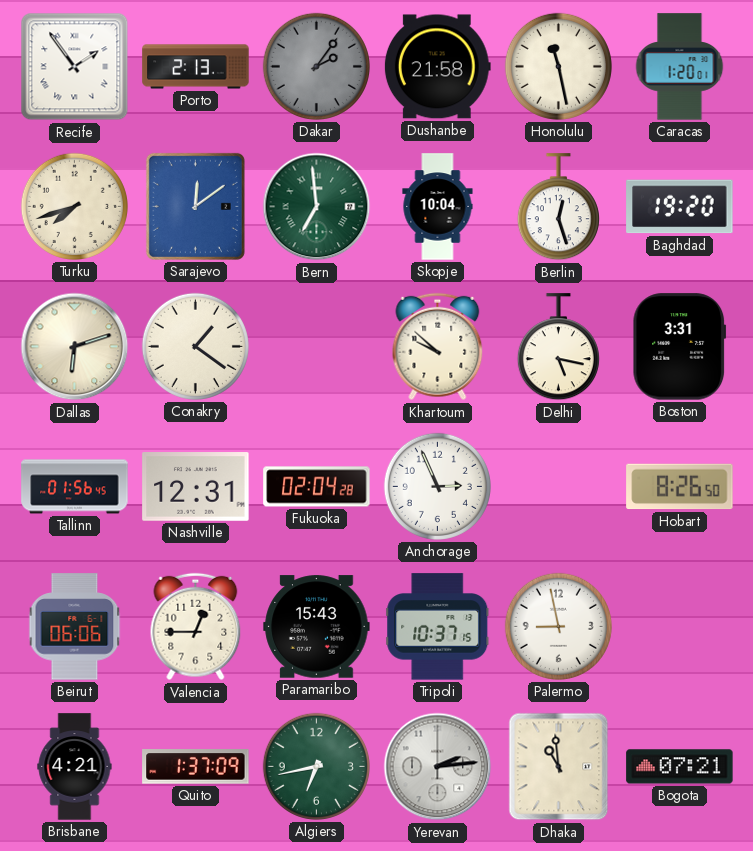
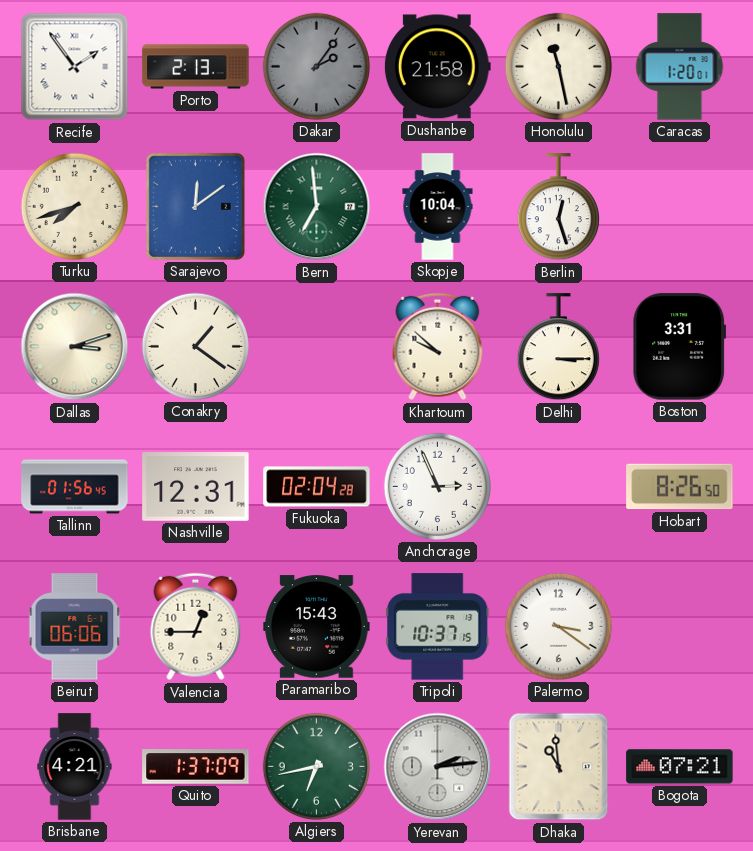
Baghdad: 19:20 -> none (680, 207)
Dallas: 6:12 -> 3:12 (75, 347)
Delhi: 5:17 -> 3:15 (558, 347)
Palermo: 8:58 -> 3:21 (558, 626)
